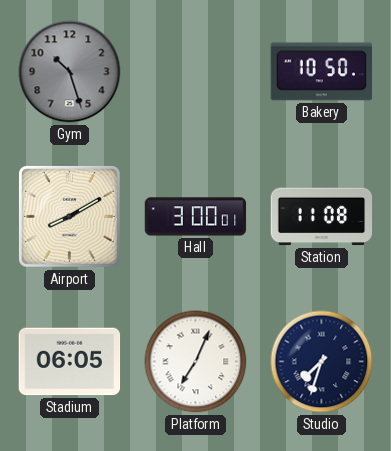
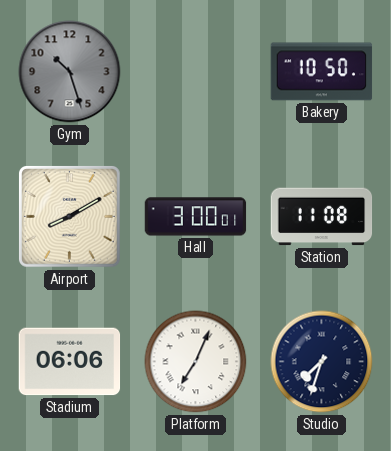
Stadium: 06:05 -> 06:06 (70, 362)
